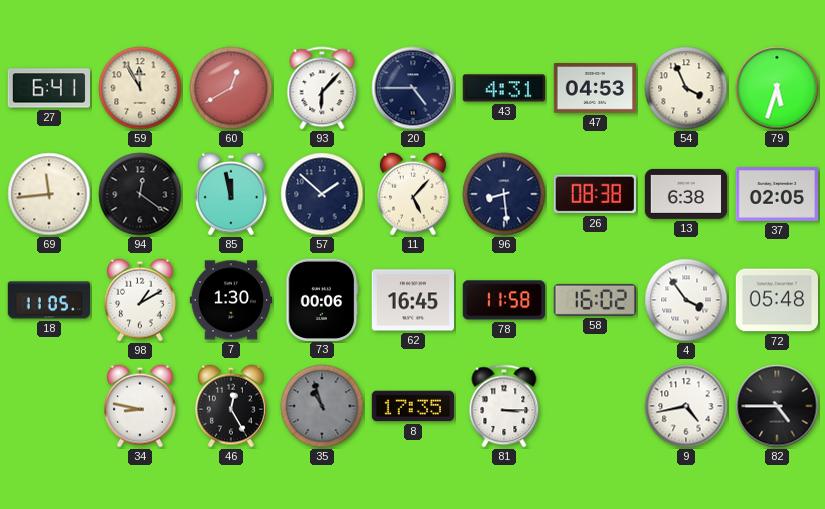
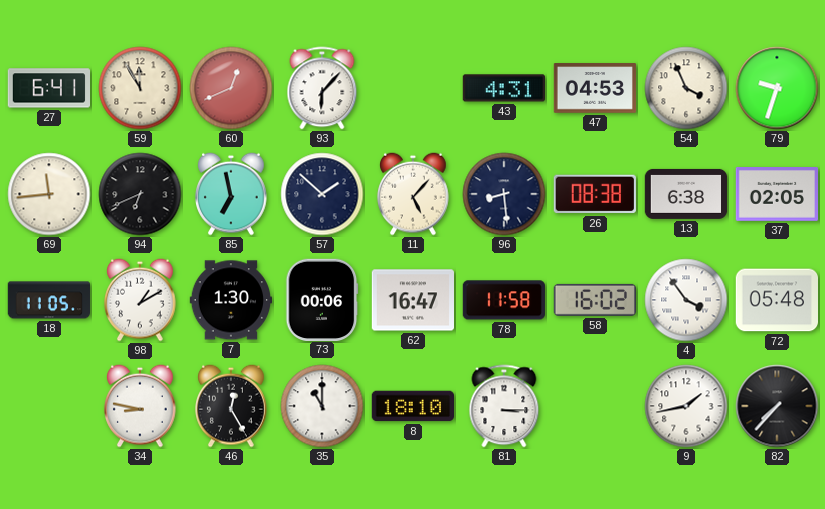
60: 12:40 -> 12:41 (231, 88)
20: 4:45 -> none (413, 88)
79: 5:33 -> 9:33 (777, 88)
94: 12:21 -> 6:41 (140, 194)
85: 11:58 -> 6:58 (232, 194)
62: 16:45 -> 16:47 (412, 300)
35: 10:57 -> 11:00 (322, 406)
35 dial: grey -> white (322, 406)
8: 17:35 -> 18:10 (412, 406)
9: 4:43 -> 1:43 (686, 406)
82: 4:45 -> 7:37 (777, 406)
